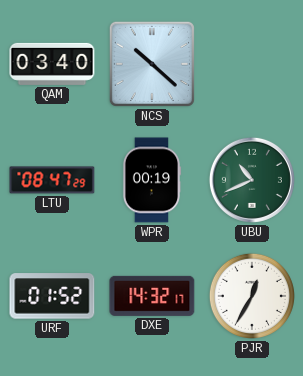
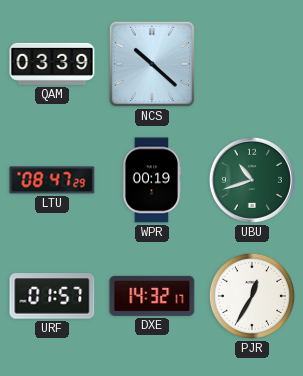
QAM: 03:40 -> 03:39 (52, 64)
UBU: 10:41 -> 10:42 (252, 180)
URF: 01:52 -> 01:57 (52, 296)
